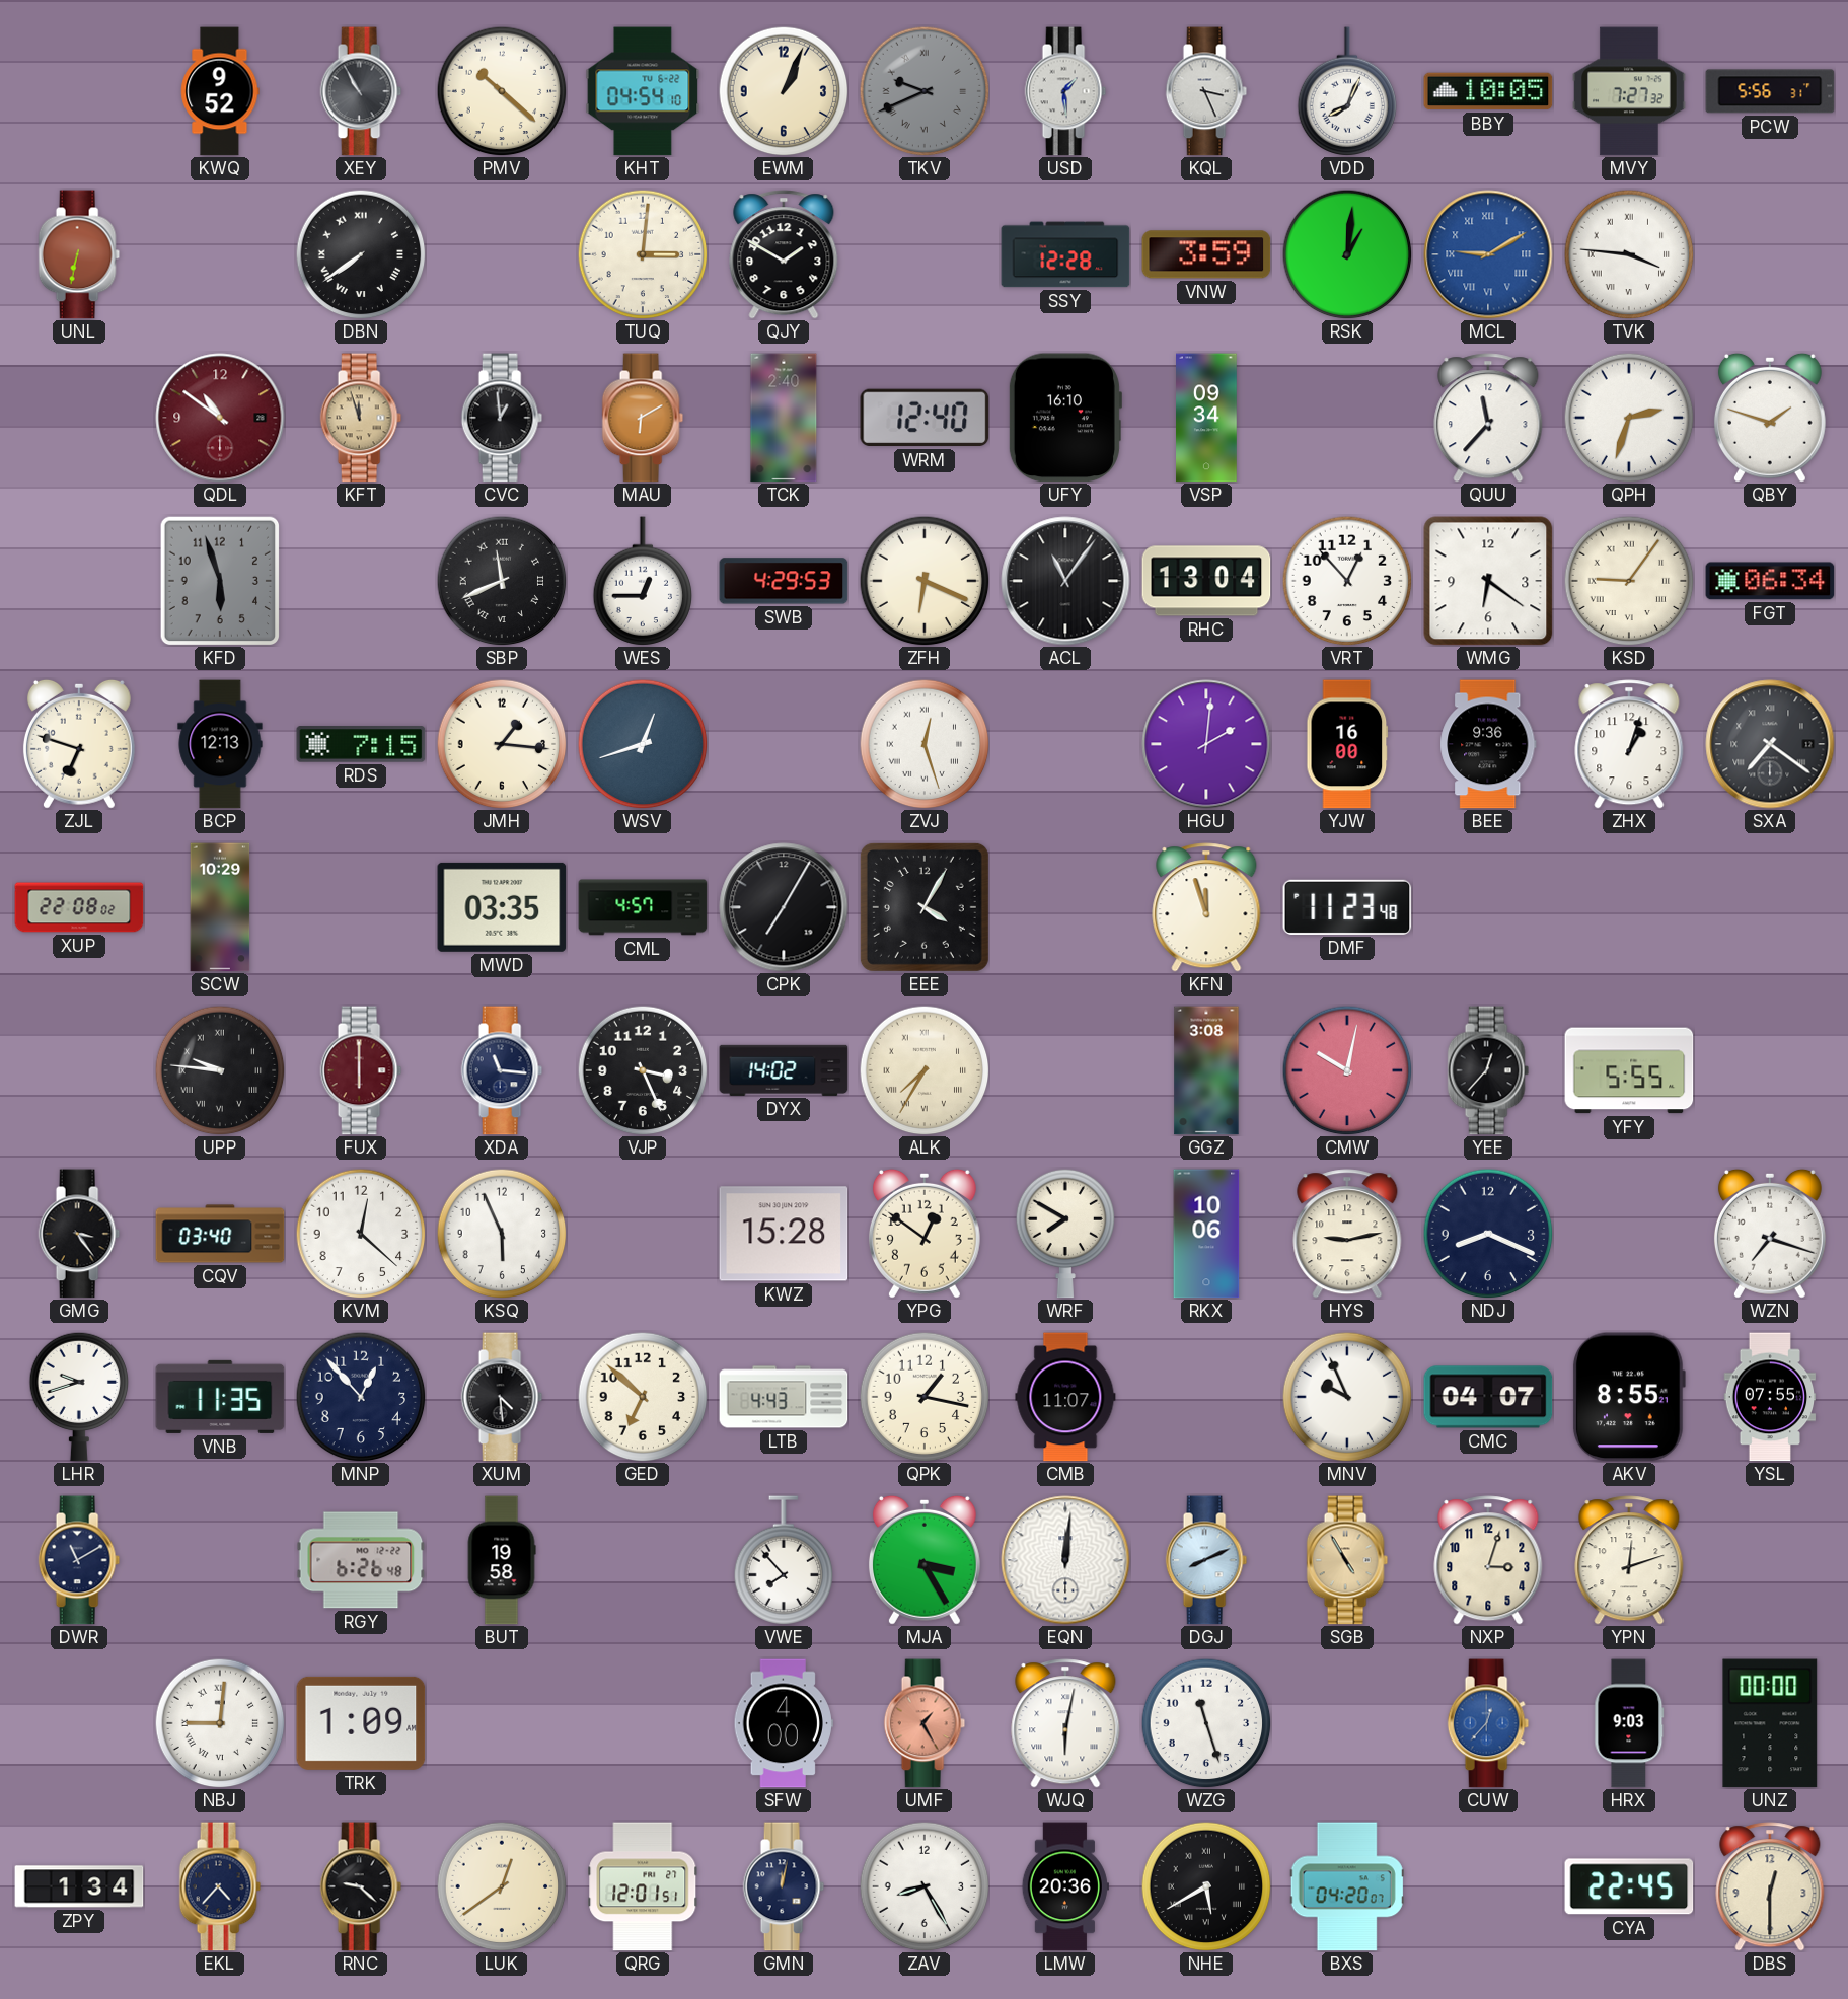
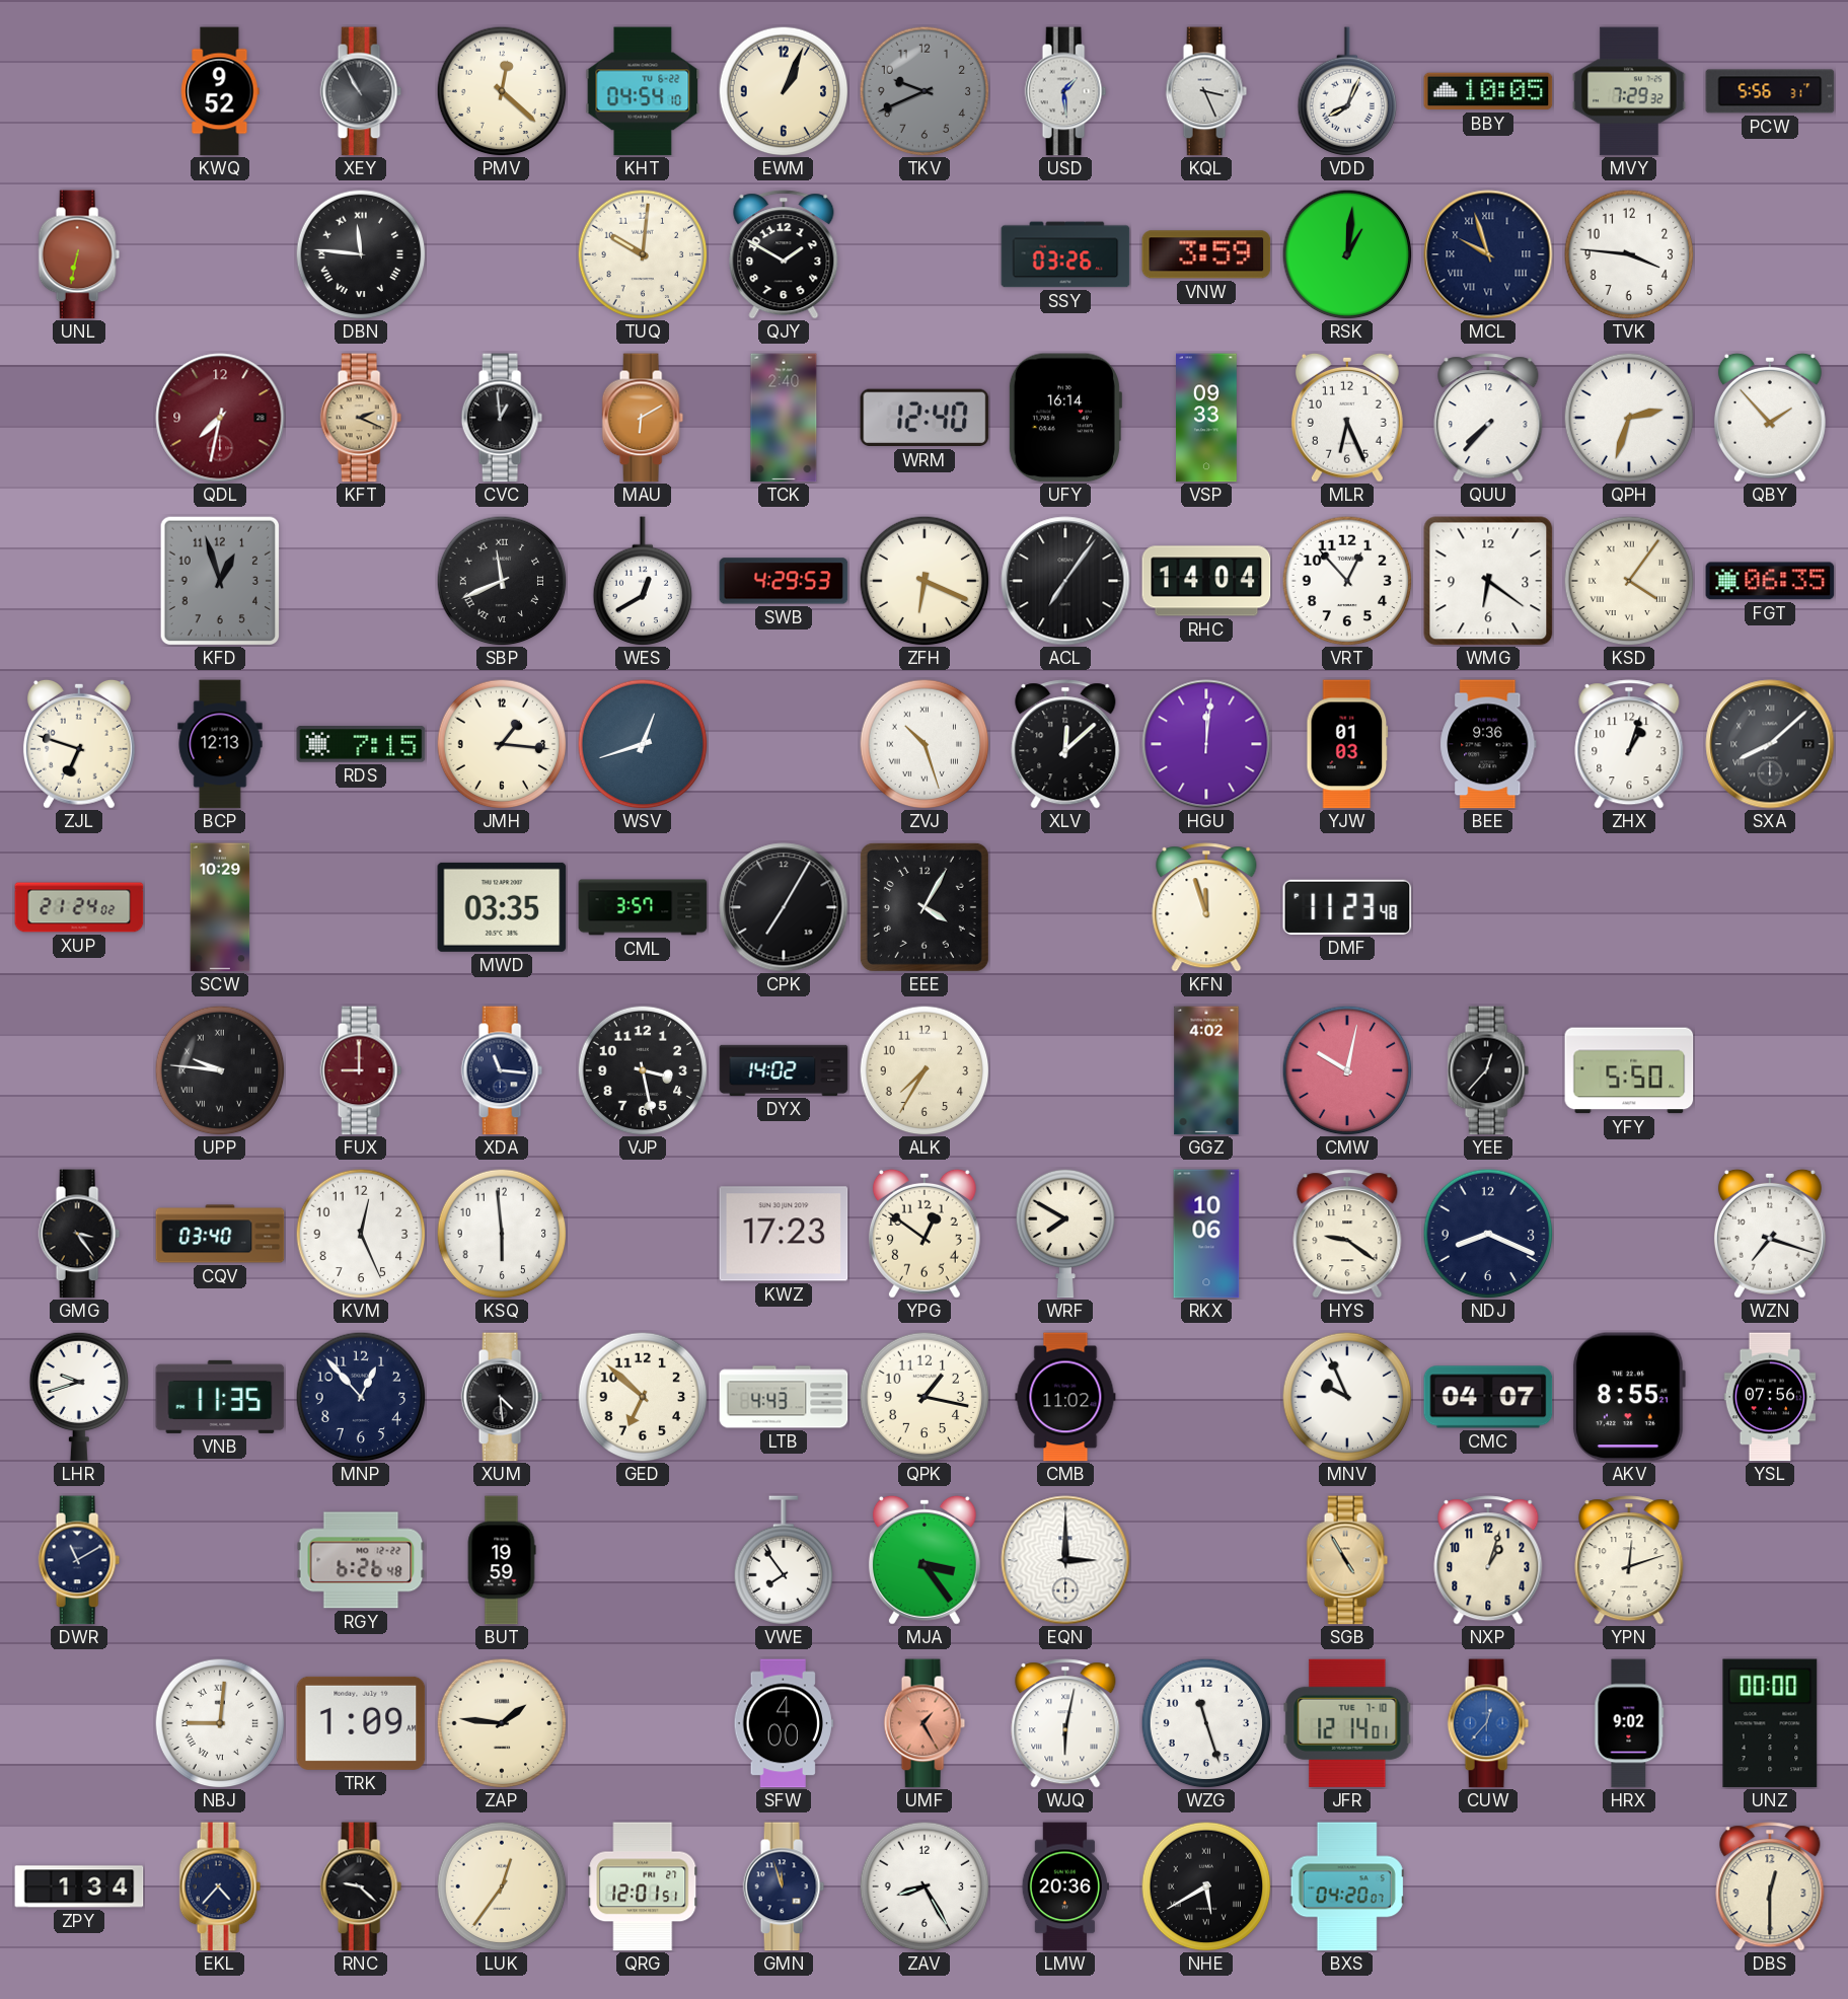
PMV: 10:22 -> 12:22 (502, 91)
TKV numerals: Roman -> Arabic (925, 91)
MVY: 7:27 -> 7:29 (1629, 91)
DBN: 7:39 -> 11:46 (361, 254)
TUQ: 3:01 -> 10:01 (643, 254)
SSY: 12:28 -> 03:26 (1065, 254)
MCL: 9:10 -> 9:57 (1488, 254)
MCL dial: blue -> navy (1488, 254)
TVK numerals: Roman -> Arabic (1629, 254)
QDL: 10:51 -> 7:32 (220, 418)
KFT: 11:57 -> 2:19 (361, 418)
UFY: 16:10 -> 16:14 (1064, 418)
VSP: 09:34 -> 09:33 (1207, 418)
MLR: none -> 6:26 (1347, 418)
QUU: 11:37 -> 7:37 (1488, 418)
QBY: 1:48 -> 1:53 (1770, 418)
KFD: 5:57 -> 12:57 (220, 581)
WES: 12:45 -> 12:40 (643, 581)
ACL: 11:06 -> 7:06 (1065, 581)
RHC: 13:04 -> 14:04 (1206, 581)
KSD: 9:06 -> 4:06 (1629, 581)
FGT: 06:34 -> 06:35 (1770, 581)
ZVJ: 12:27 -> 10:27 (925, 744)
XLV: none -> 12:08 (1065, 744)
HGU: 2:01 -> 12:01 (1206, 744)
YJW: 16:00 -> 01:03 (1347, 744)
SXA: 7:21 -> 8:08 (1770, 744)
XUP: 22:08 -> 21:24 (79, 907)
CML: 4:57 -> 3:57 (643, 907)
FUX: 6:00 -> 9:00 (361, 1070)
VJP: 3:26 -> 3:28 (643, 1070)
ALK numerals: Roman -> Arabic (925, 1070)
GGZ: 3:08 -> 4:02 (1206, 1070)
YFY: 5:55 -> 5:50 (1629, 1070)
KVM: 12:22 -> 12:26 (361, 1234)
KSQ: 5:56 -> 5:59 (502, 1234)
KWZ: 15:28 -> 17:23 (784, 1234)
HYS: 9:13 -> 9:21 (1347, 1234)
CMB: 11:07 -> 11:02 (1065, 1397)
YSL: 07:55 -> 07:56 (1770, 1397)
BUT: 19:58 -> 19:59 (502, 1560)
VWE: 7:53 -> 7:54 (784, 1560)
MJA: 3:25 -> 3:24 (925, 1560)
EQN: 12:01 -> 3:00 (1065, 1560)
DGJ: 8:11 -> none (1206, 1560)
NXP: 3:03 -> 1:03 (1488, 1560)
ZAP: none -> 1:46 (502, 1723)
JFR: none -> 12:14 (1347, 1723)
HRX: 9:03 -> 9:02 (1629, 1723)
LUK: 12:39 -> 12:36 (502, 1886)
GMN: 12:02 -> 11:57 (784, 1886)
CYA: 22:45 -> none (1629, 1886)
